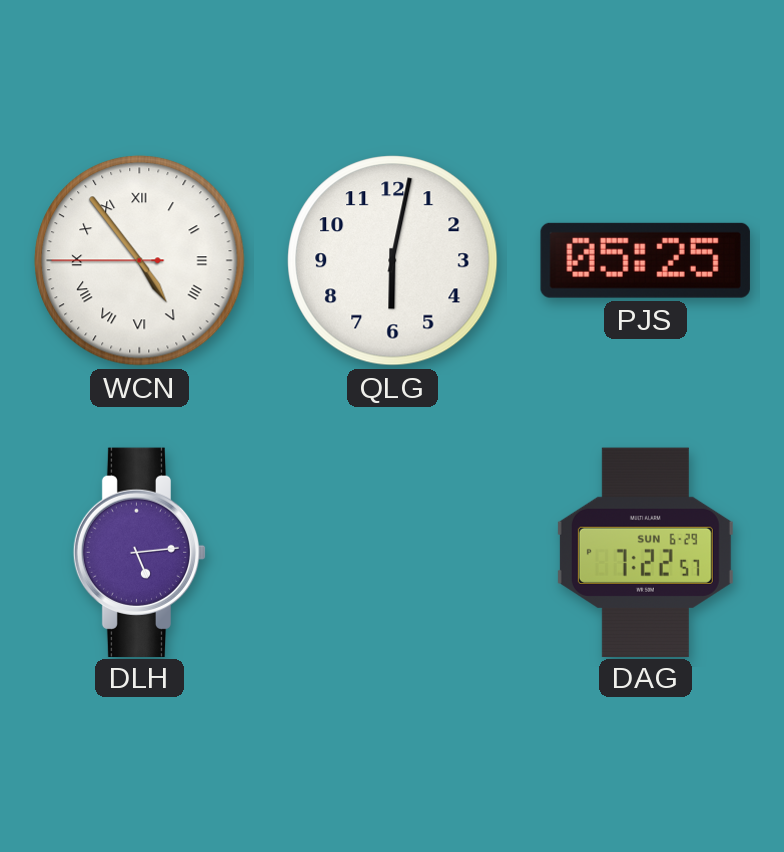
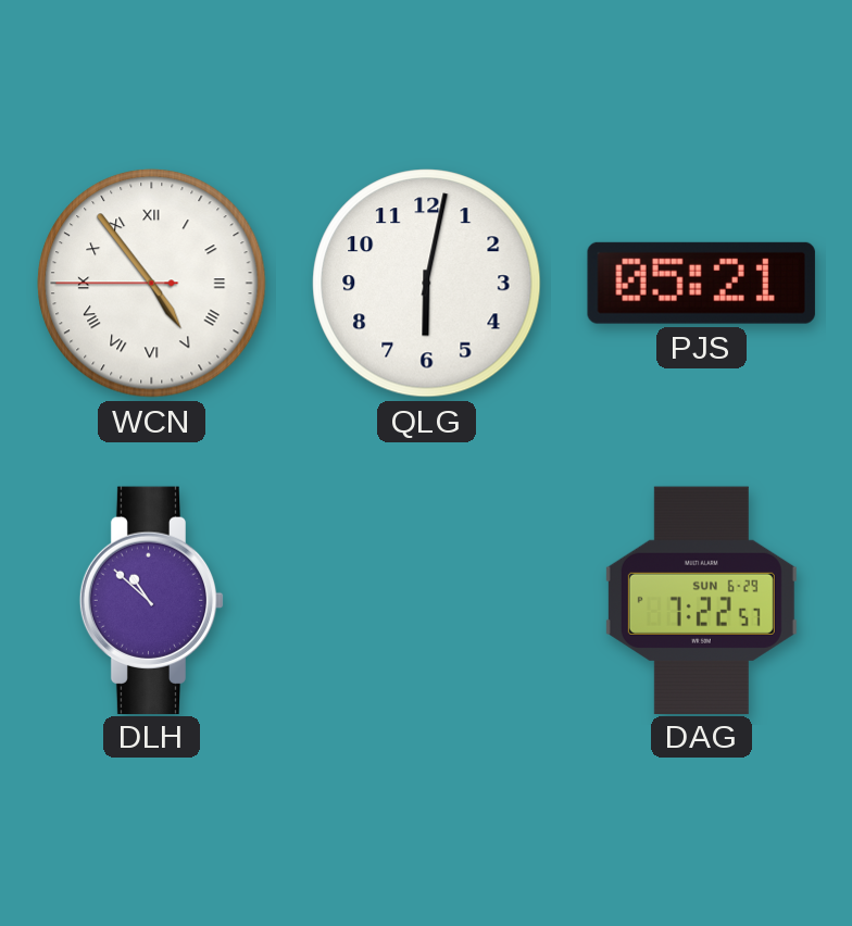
PJS: 05:25 -> 05:21 (701, 283)
DLH: 5:14 -> 10:52 (152, 600)
